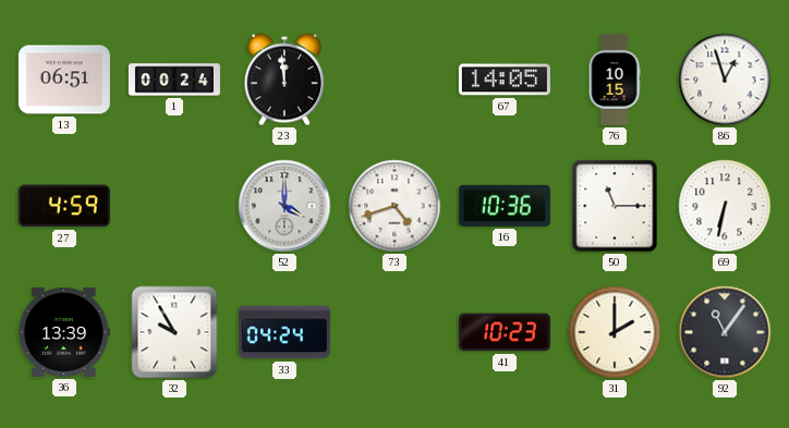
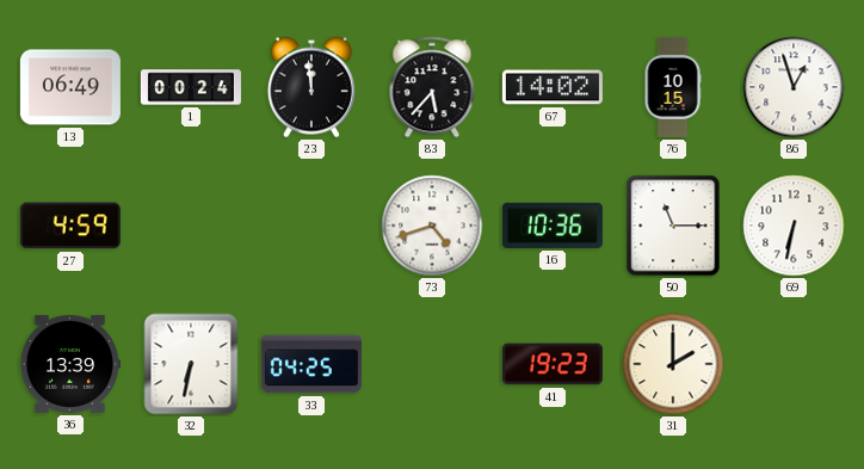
13: 06:51 -> 06:49 (70, 87)
83: none -> 5:37 (432, 87)
67: 14:05 -> 14:02 (553, 87)
52: 4:00 -> none (284, 206)
32: 9:55 -> 6:32 (191, 364)
33: 04:24 -> 04:25 (311, 364)
41: 10:23 -> 19:23 (553, 364)
92: 11:06 -> none (725, 332)
